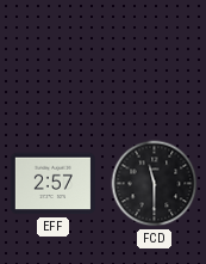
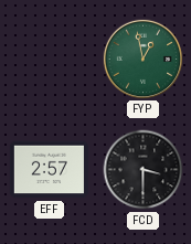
FYP: none -> 12:58 (142, 59)
FCD: 11:30 -> 3:30 (144, 170)
